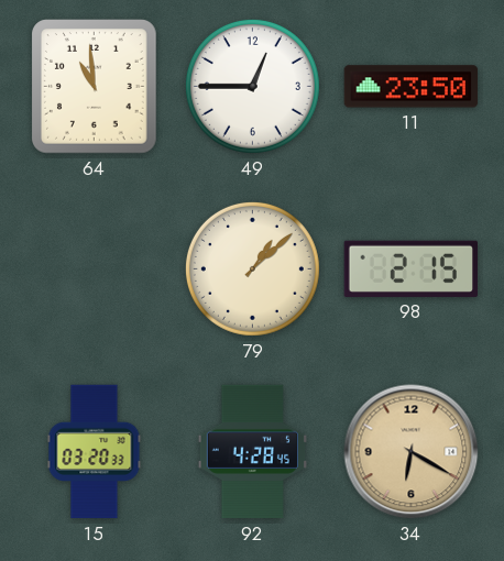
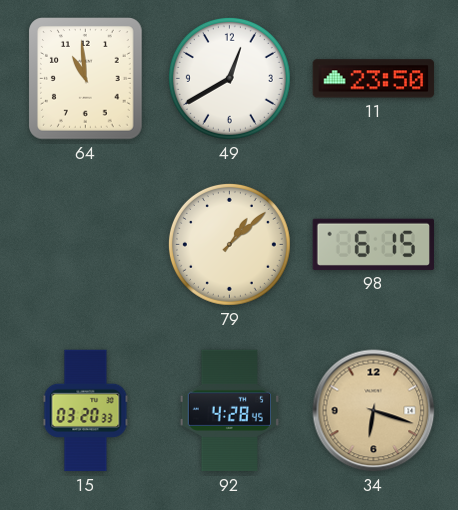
49: 12:45 -> 12:40 (229, 78)
98: 2:15 -> 6:15 (373, 244)
34: 6:20 -> 6:18 (374, 411)
